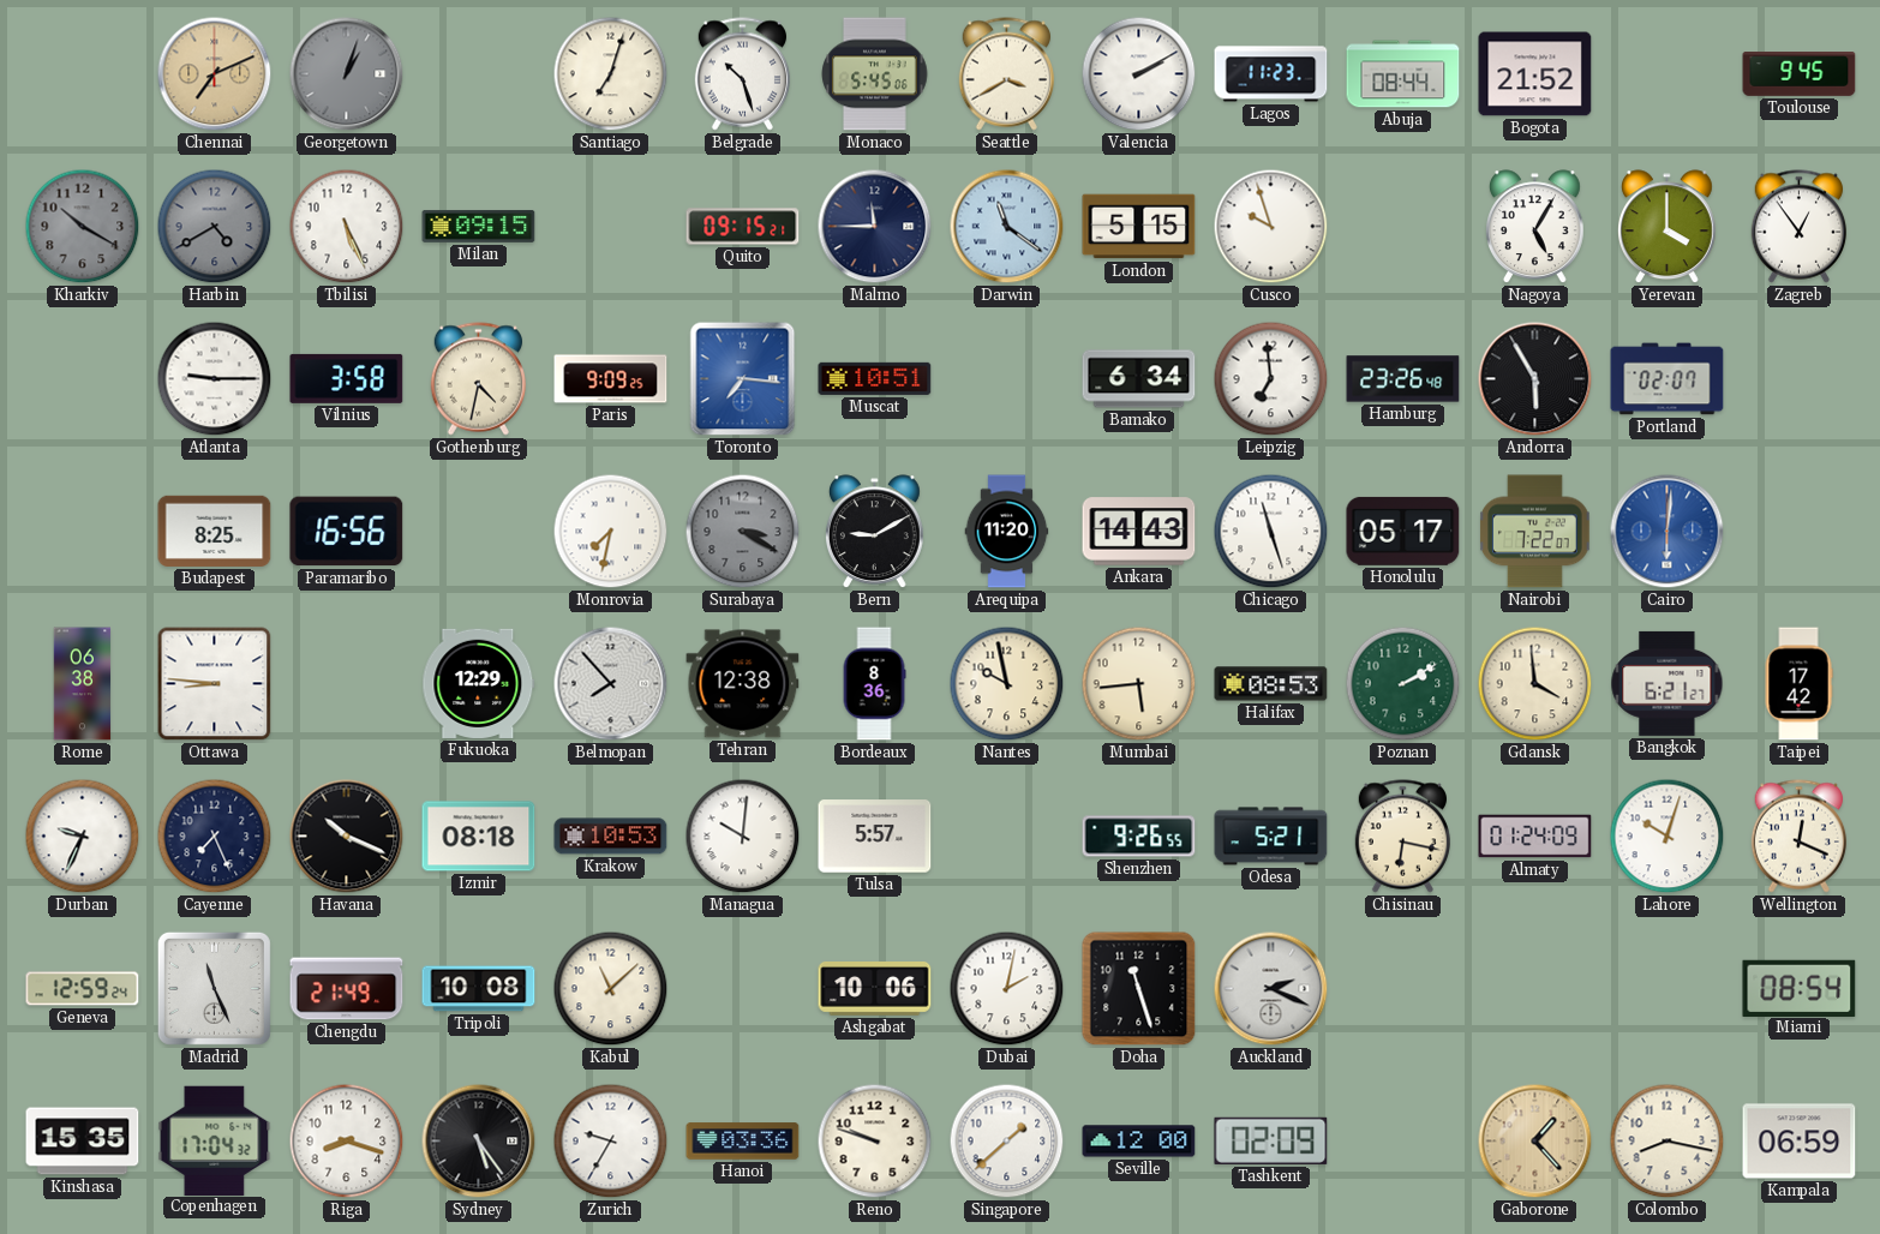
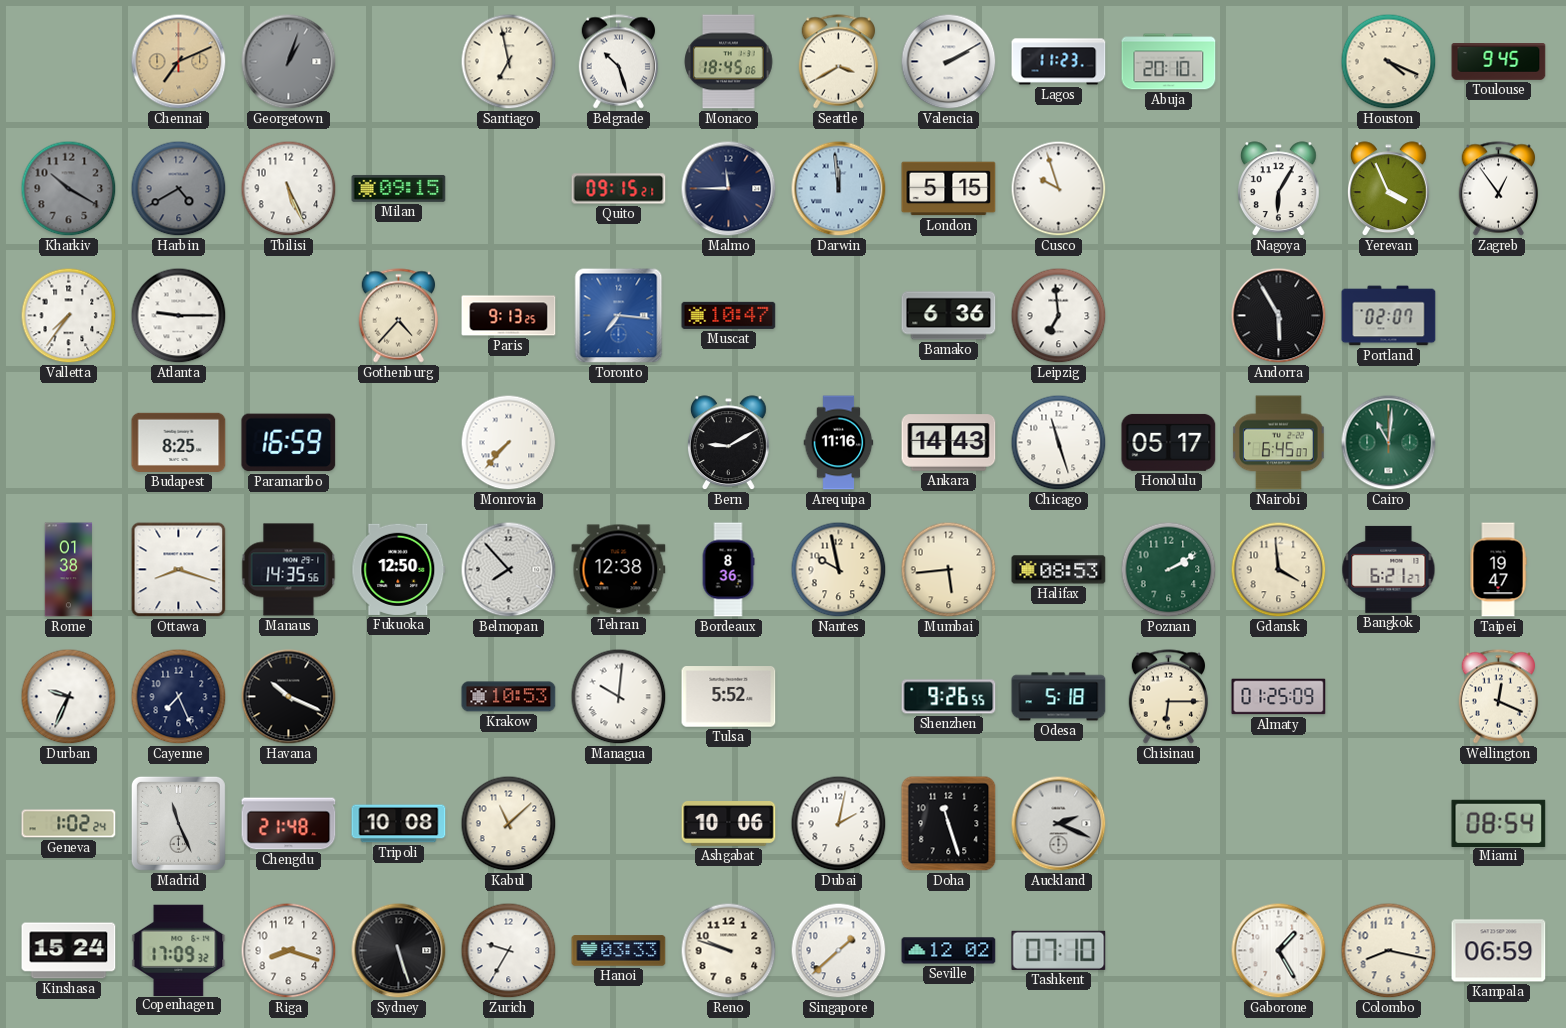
Santiago: 7:03 -> 6:58 (509, 62)
Monaco: 5:45 -> 18:45 (729, 62)
Abuja: 08:44 -> 20:10 (1169, 62)
Bogota: 21:52 -> none (1535, 74)
Houston: none -> 4:19 (1389, 62)
Darwin: 11:21 -> 11:59 (839, 189)
Nagoya: 5:05 -> 6:05 (1278, 189)
Yerevan: 4:00 -> 3:56 (1388, 189)
Valletta: none -> 7:36 (69, 316)
Vilnius: 3:58 -> none (347, 378)
Gothenburg: 4:32 -> 4:37 (398, 316)
Paris: 9:09 -> 9:13 (509, 316)
Muscat: 10:51 -> 10:47 (729, 315)
Bamako: 6:34 -> 6:36 (949, 316)
Hamburg: 23:26 -> none (1403, 379)
Paramaribo: 16:56 -> 16:59 (289, 443)
Monrovia: 7:32 -> 7:37 (509, 443)
Surabaya: 3:20 -> none (743, 532)
Arequipa: 11:20 -> 11:16 (839, 443)
Nairobi: 7:22 -> 6:45 (1279, 443)
Cairo: 6:01 -> 11:01 (1389, 443)
Cairo dial: blue -> green (1389, 443)
Rome: 06:38 -> 01:38 (69, 570)
Ottawa: 8:46 -> 8:18 (179, 570)
Manaus: none -> 14:35 (289, 570)
Fukuoka: 12:29 -> 12:50 (399, 569)
Taipei: 17:42 -> 19:47 (1498, 570)
Izmir: 08:18 -> none (479, 837)
Tulsa: 5:57 -> 5:52 (729, 697)
Odesa: 5:21 -> 5:18 (1059, 697)
Chisinau: 6:17 -> 6:15 (1168, 697)
Almaty: 01:24 -> 01:25 (1279, 697)
Lahore: 10:03 -> none (1668, 837)
Geneva: 12:59 -> 1:02 (69, 824)
Chengdu: 21:49 -> 21:48 (289, 824)
Kinshasa: 15:35 -> 15:24 (69, 951)
Copenhagen: 17:04 -> 17:09 (179, 950)
Sydney: 5:24 -> 5:27 (399, 951)
Hanoi: 03:36 -> 03:33 (619, 951)
Seville: 12:00 -> 12:02 (949, 951)
Tashkent: 02:09 -> 07:10 (1059, 950)
Gaborone: 1:23 -> 1:25 (1279, 951)
Gaborone dial: champagne -> white (1279, 951)
